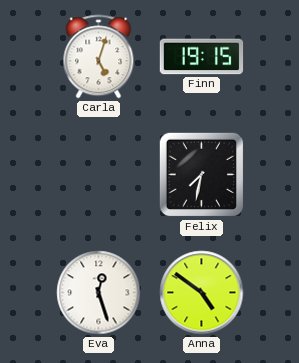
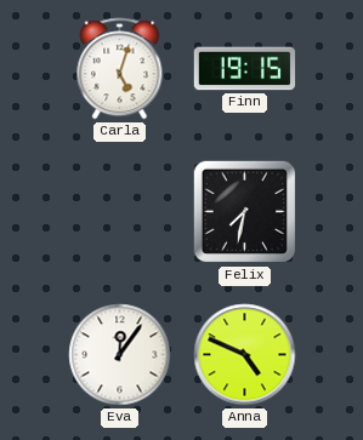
Eva: 12:27 -> 12:06 (120, 355)
Anna: 4:51 -> 4:49 (245, 355)
